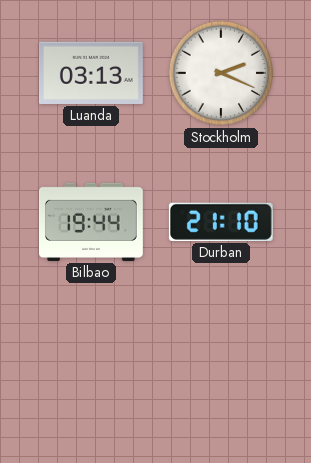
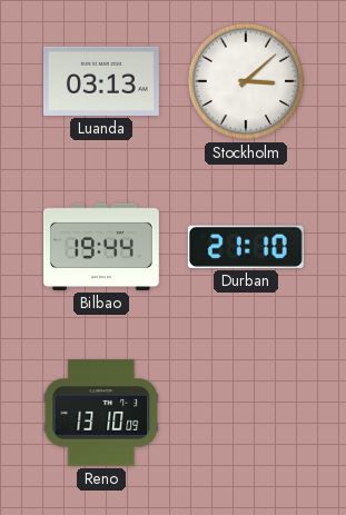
Stockholm: 2:19 -> 3:08 (246, 81)
Reno: none -> 13:10 (101, 413)
